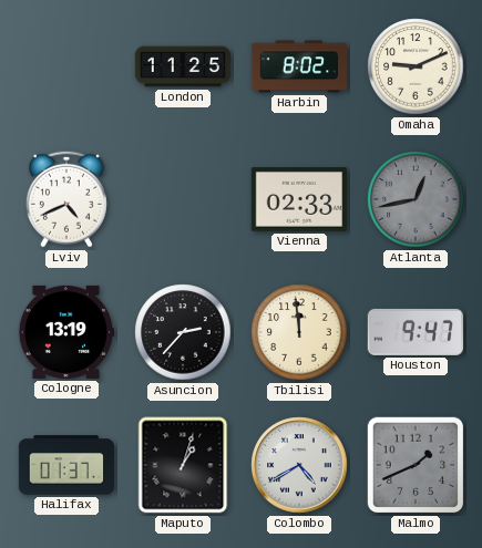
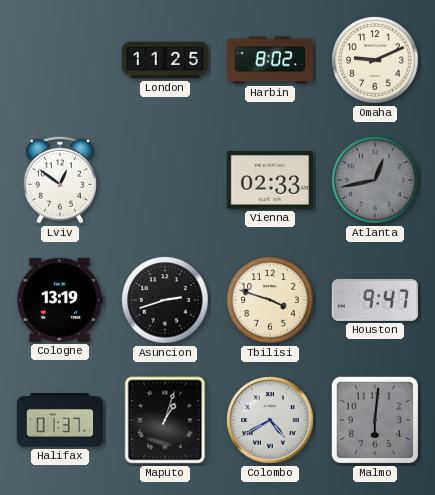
Lviv: 4:41 -> 12:51 (60, 180)
Asuncion: 2:37 -> 2:42 (165, 300)
Tbilisi: 11:59 -> 3:48 (270, 300)
Malmo: 1:41 -> 6:01 (375, 420)
